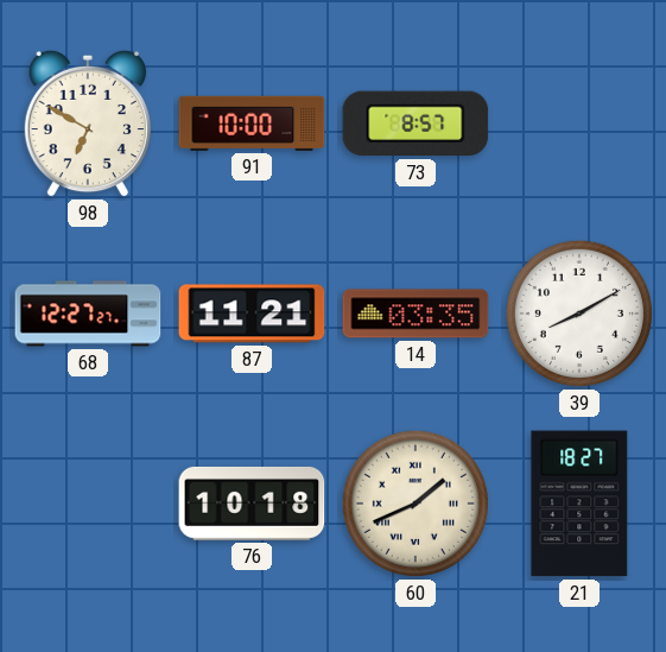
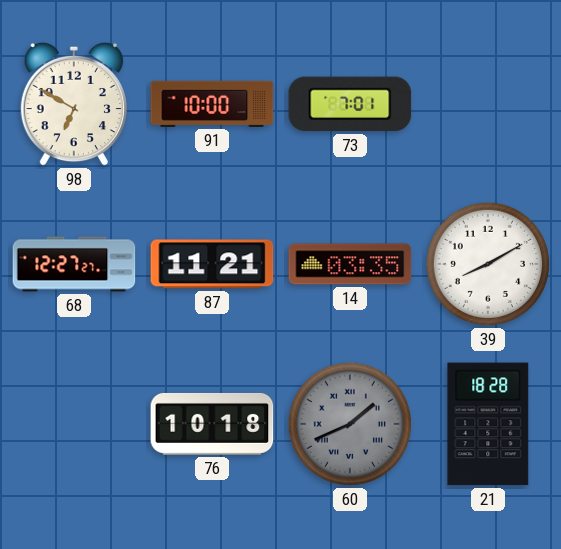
73: 8:57 -> 7:01 (350, 104)
60 dial: cream -> grey (350, 424)
21: 18:27 -> 18:28 (488, 424)
